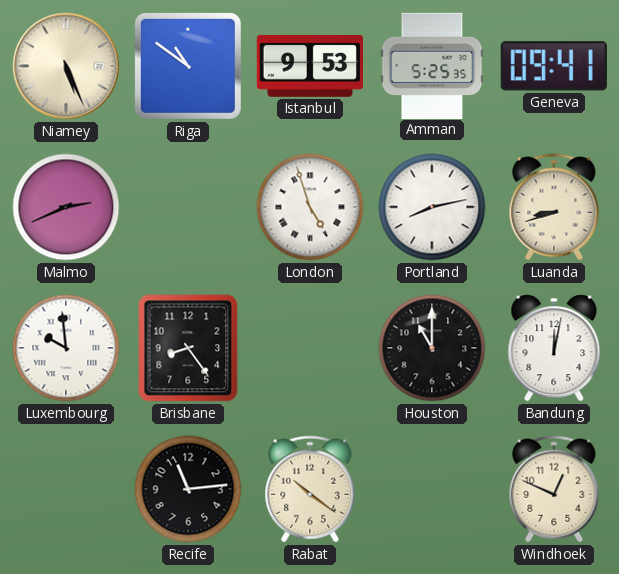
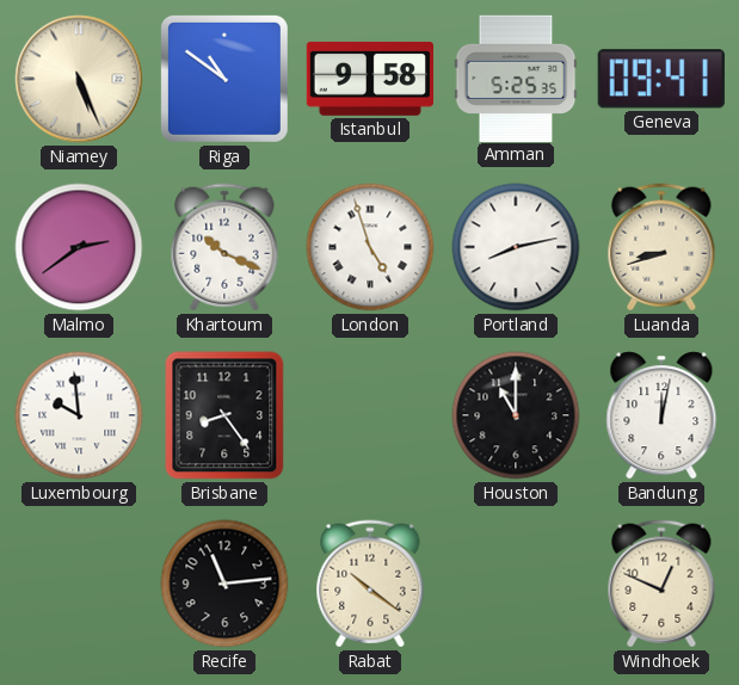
Istanbul: 9:53 -> 9:58 (369, 79)
Malmo: 2:41 -> 2:39 (79, 247)
Khartoum: none -> 10:19 (224, 247)
